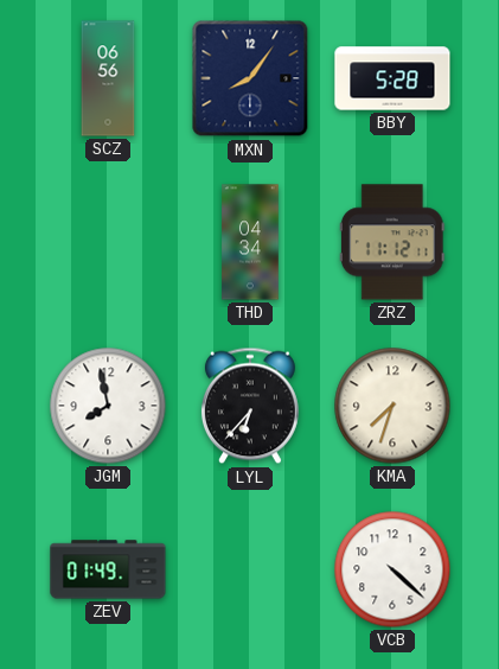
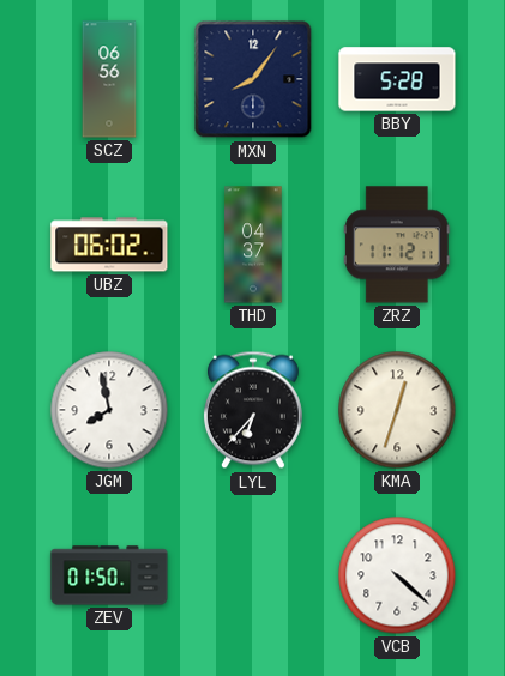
UBZ: none -> 06:02 (109, 245)
THD: 04:34 -> 04:37 (253, 245)
KMA: 7:33 -> 12:33 (397, 410)
ZEV: 01:49 -> 01:50 (109, 575)
